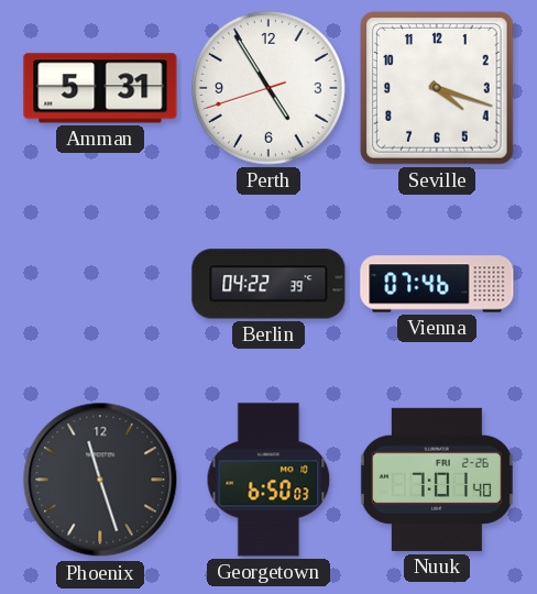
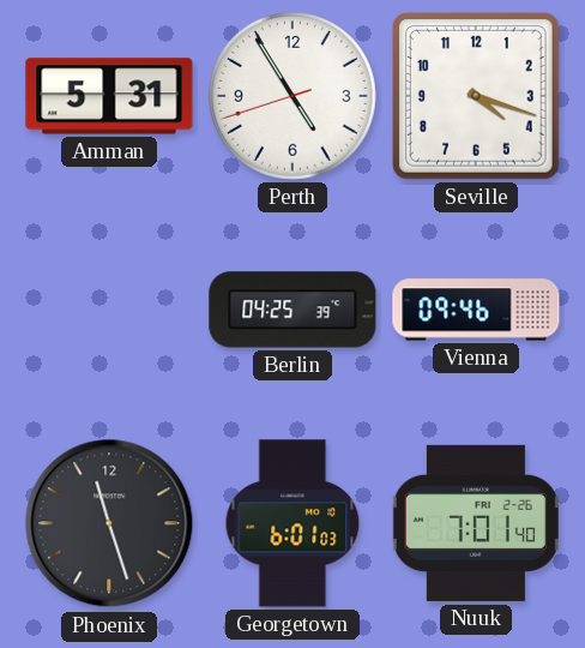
Berlin: 04:22 -> 04:25 (292, 310)
Vienna: 07:46 -> 09:46 (476, 310)
Georgetown: 6:50 -> 6:01 (292, 523)
